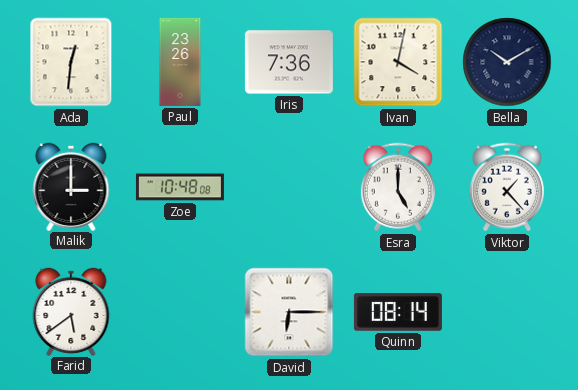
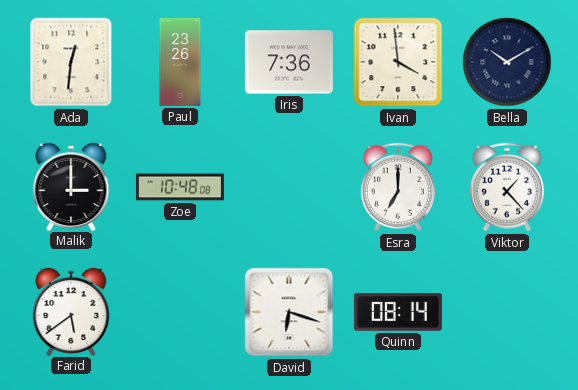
Ivan: 4:02 -> 3:59 (398, 62)
Esra: 5:00 -> 7:00 (398, 187)
David: 6:15 -> 6:18 (289, 312)
